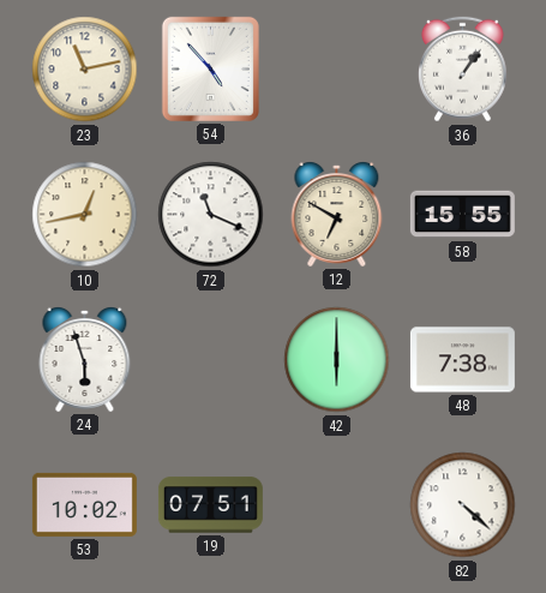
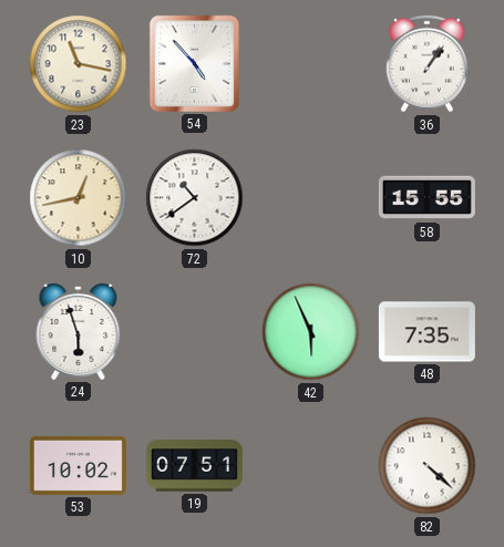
23: 11:13 -> 11:17 (79, 64)
72: 11:19 -> 10:39 (195, 198)
12: 6:50 -> none (337, 215)
42: 6:00 -> 5:56 (311, 332)
48: 7:38 -> 7:35 (426, 332)
